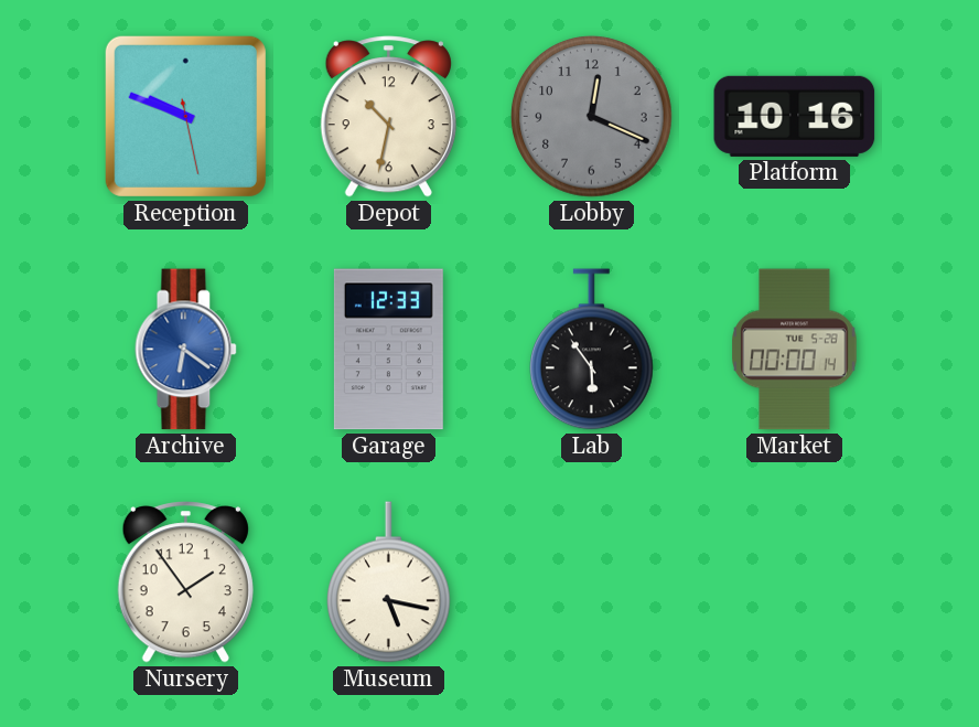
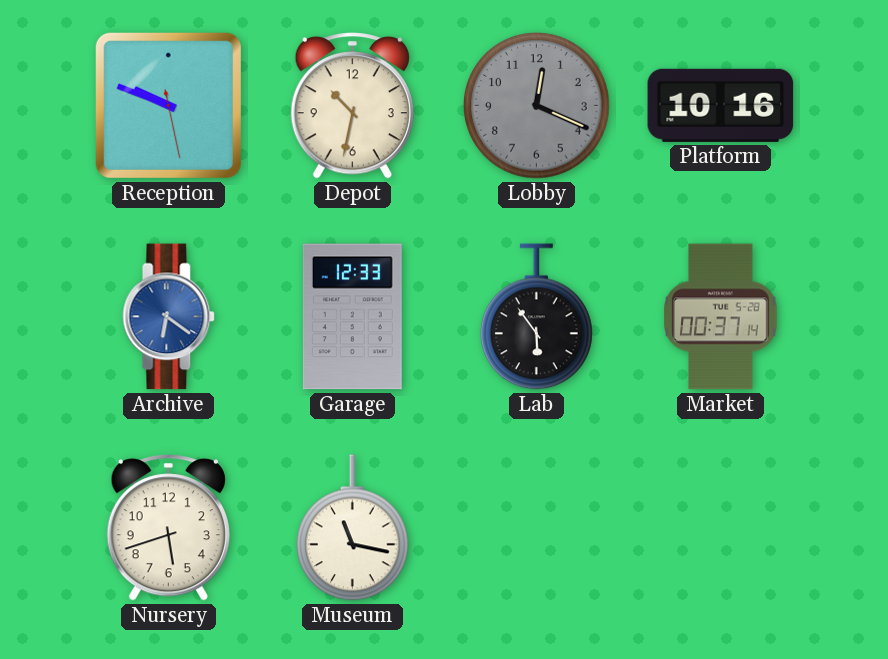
Market: 00:00 -> 00:37 (721, 317)
Nursery: 1:54 -> 5:42 (168, 528)
Museum: 5:17 -> 11:17 (353, 528)
